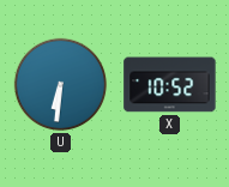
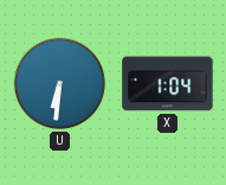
X: 10:52 -> 1:04 (168, 84)
